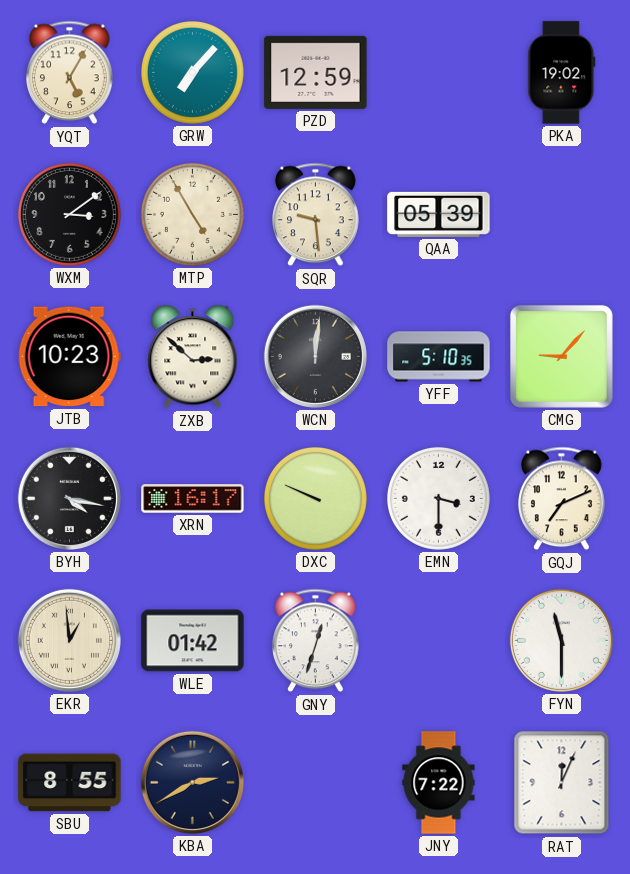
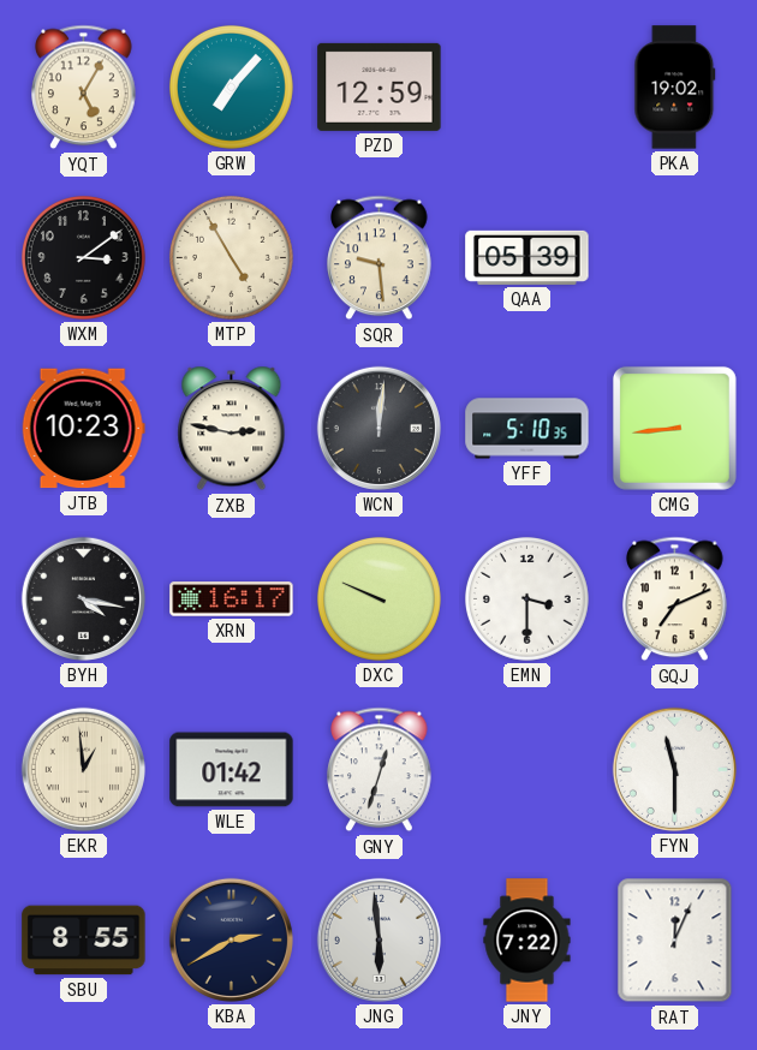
ZXB: 2:52 -> 2:47 (232, 429)
CMG: 9:07 -> 8:44 (674, 428)
JNG: none -> 5:59 (378, 939)
